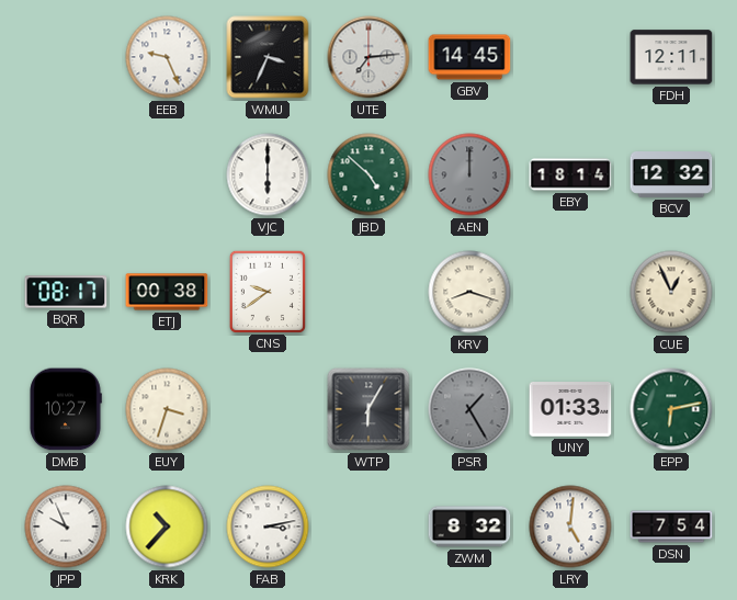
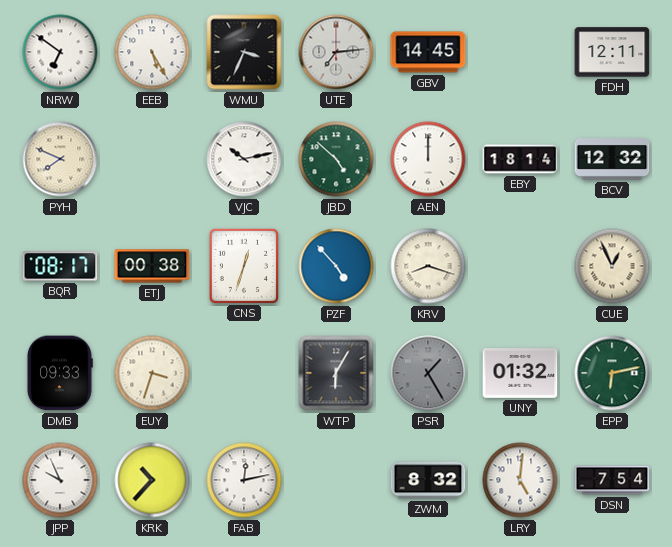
NRW: none -> 6:51 (60, 52)
EEB: 9:26 -> 5:25 (152, 52)
PYH: none -> 7:49 (60, 159)
VJC: 6:00 -> 10:13 (244, 159)
AEN dial: grey -> white (428, 159)
CNS: 9:39 -> 12:33 (244, 265)
PZF: none -> 4:53 (336, 266)
DMB: 10:27 -> 09:33 (60, 373)
UNY: 01:33 -> 01:32 (520, 374)
FAB: 3:13 -> 12:13 (244, 480)
